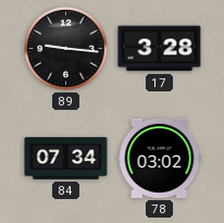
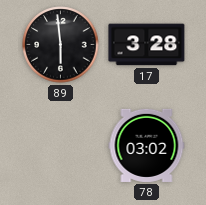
89: 9:16 -> 5:59 (61, 45)
84: 07:34 -> none (66, 159)
